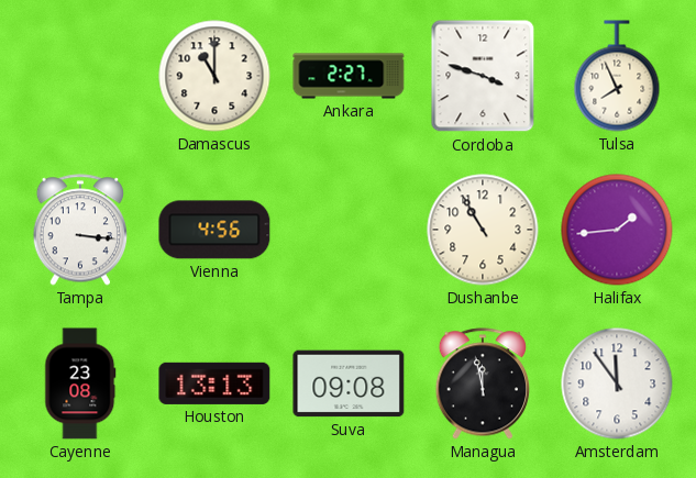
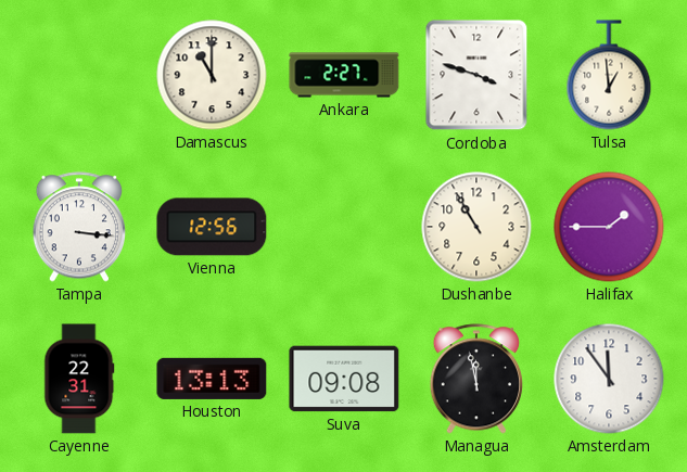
Tulsa: 7:56 -> 12:59 (609, 75)
Vienna: 4:56 -> 12:56 (212, 227)
Halifax: 1:44 -> 1:45 (609, 227)
Cayenne: 23:08 -> 22:31 (79, 379)
